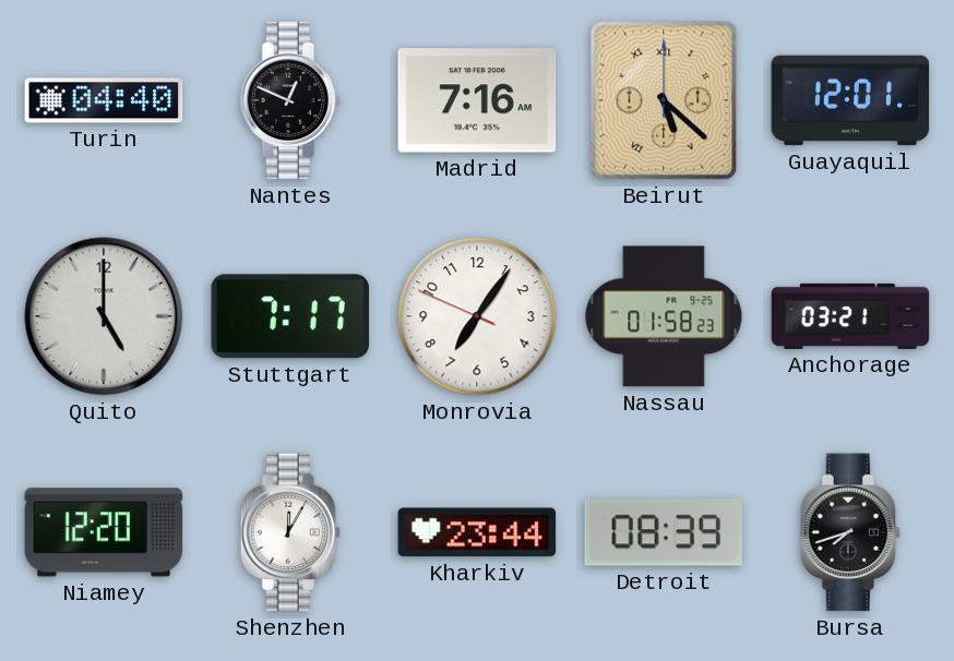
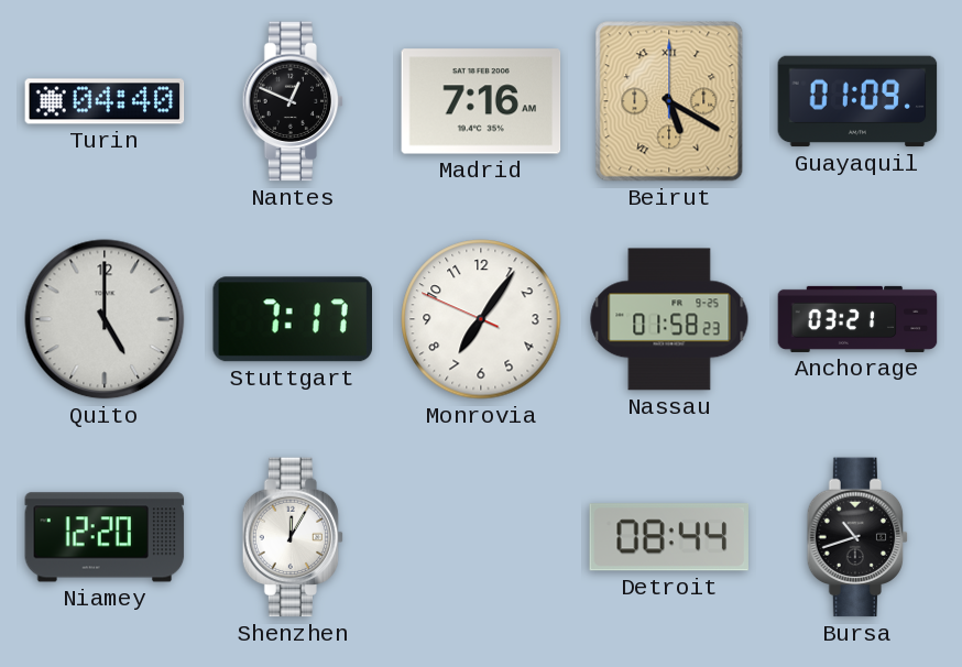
Beirut: 5:22 -> 5:20 (669, 101)
Guayaquil: 12:01 -> 01:09 (857, 101)
Kharkiv: 23:44 -> none (477, 532)
Detroit: 08:39 -> 08:44 (669, 537)
Bursa: 7:42 -> 10:42 (857, 537)
